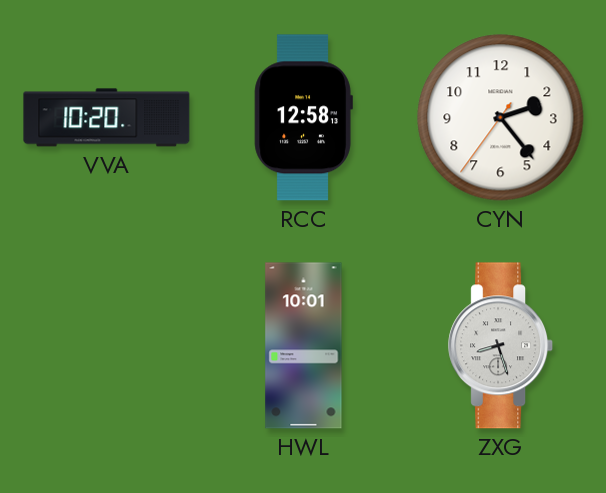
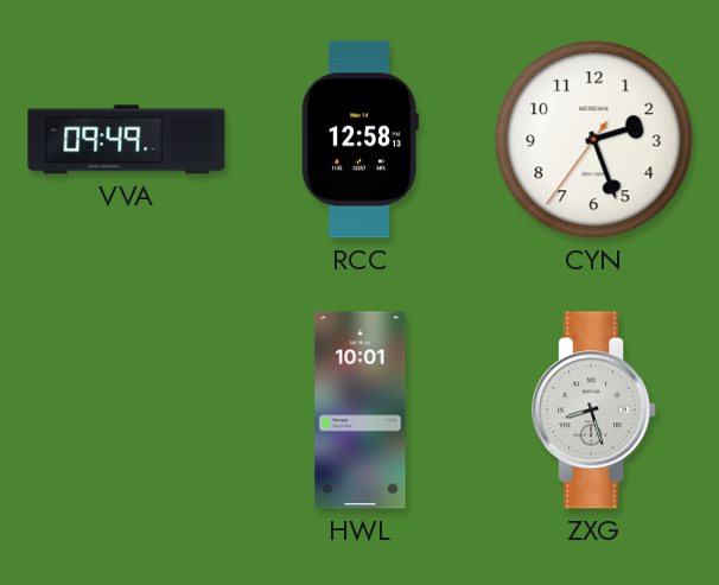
VVA: 10:20 -> 09:49 (127, 140)
CYN: 2:23 -> 2:26 (594, 140)
